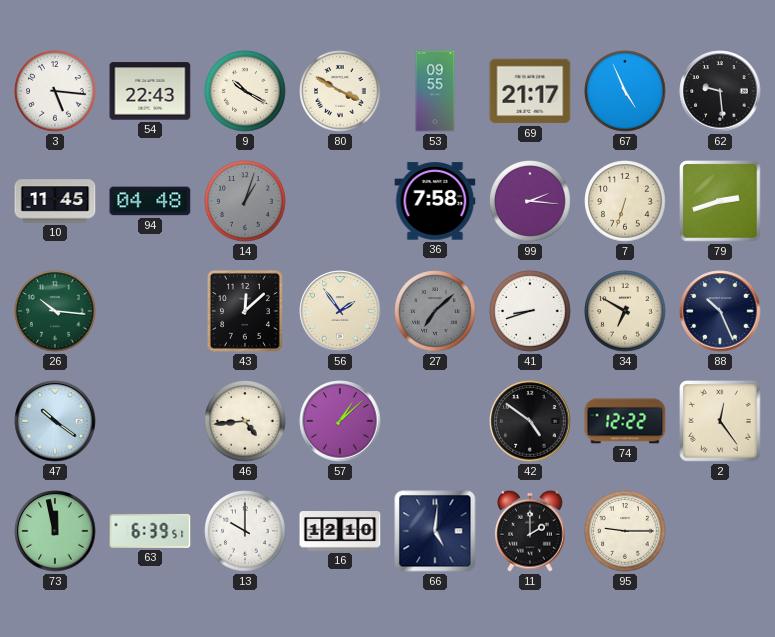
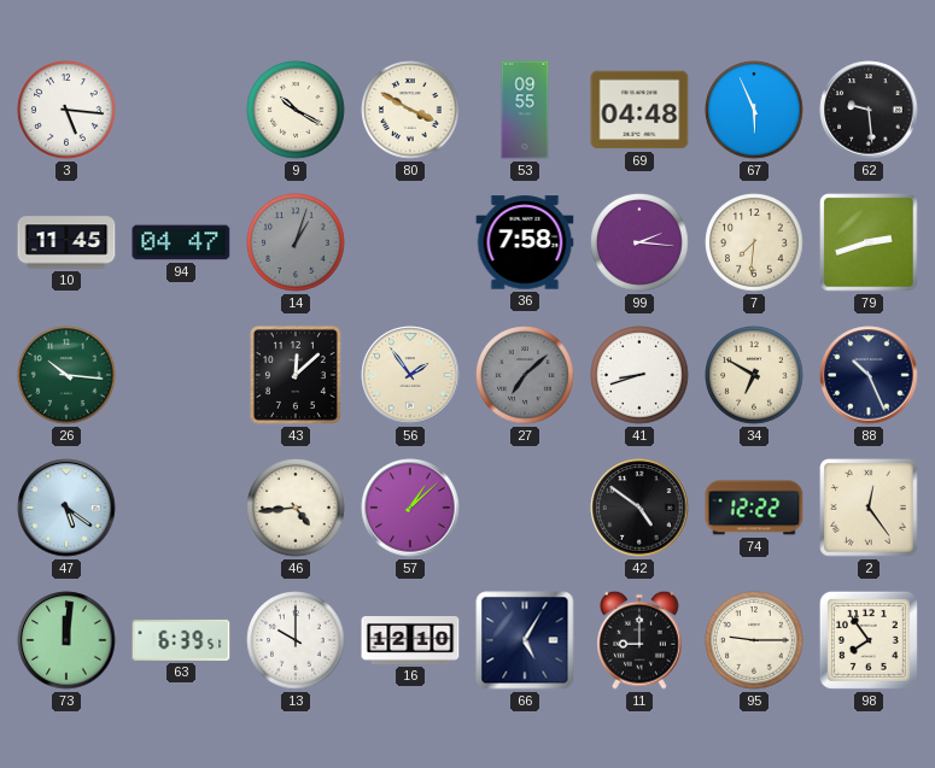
54: 22:43 -> none (150, 91)
69: 21:17 -> 04:48 (639, 110)
67: 4:56 -> 5:56 (754, 110)
94: 04:48 -> 04:47 (181, 242)
7: 6:33 -> 7:31 (754, 242)
47: 10:21 -> 5:21 (66, 508)
73: 11:58 -> 12:01 (66, 640)
66: 5:01 -> 5:05 (525, 640)
11: 2:00 -> 9:00 (641, 640)
98: none -> 7:54 (869, 640)
